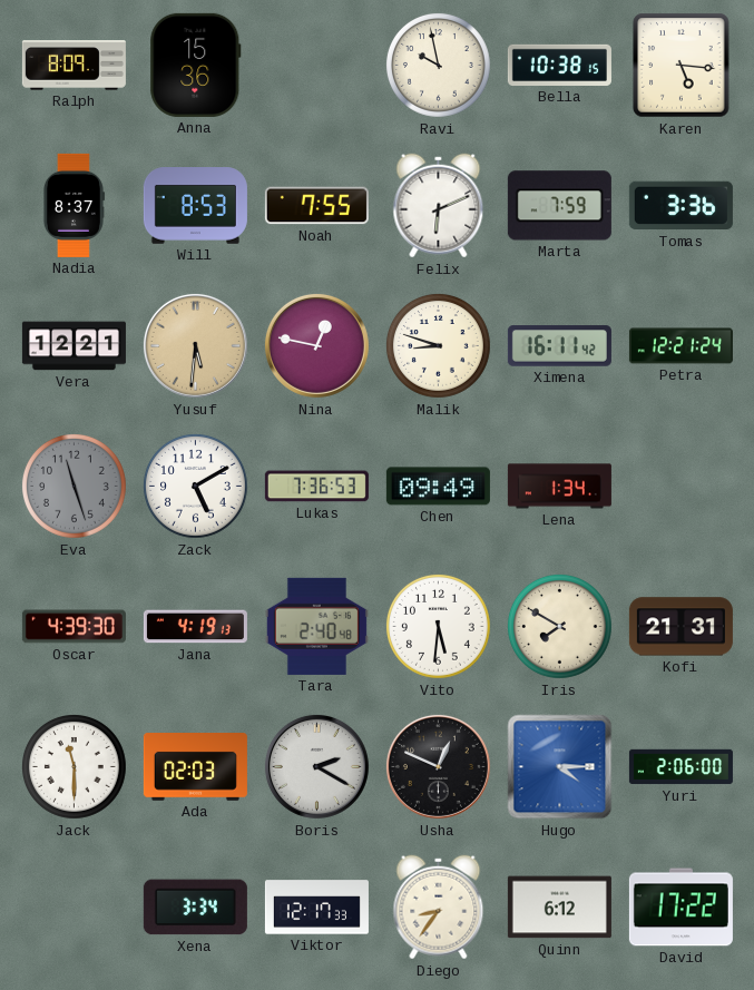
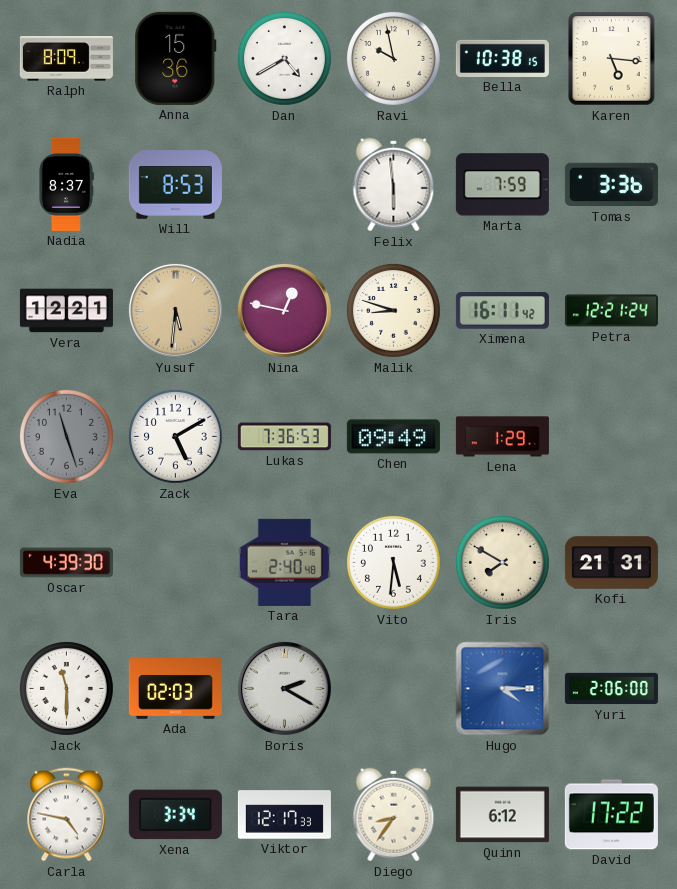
Dan: none -> 4:40 (285, 59)
Noah: 7:55 -> none (316, 206)
Felix: 6:11 -> 5:59 (394, 185)
Lena: 1:34 -> 1:29 (502, 437)
Jana: 4:19 -> none (195, 627)
Usha: 12:49 -> none (438, 766)
Carla: none -> 4:47 (67, 815)
